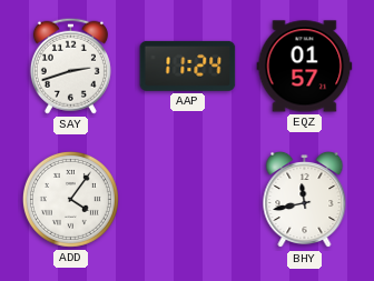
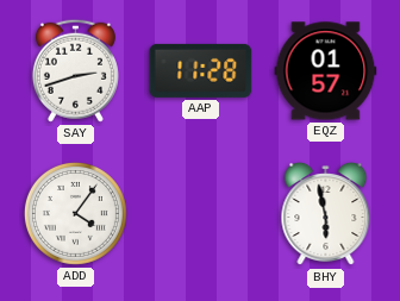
AAP: 11:24 -> 11:28 (201, 70)
BHY: 11:43 -> 5:58 (326, 214)
